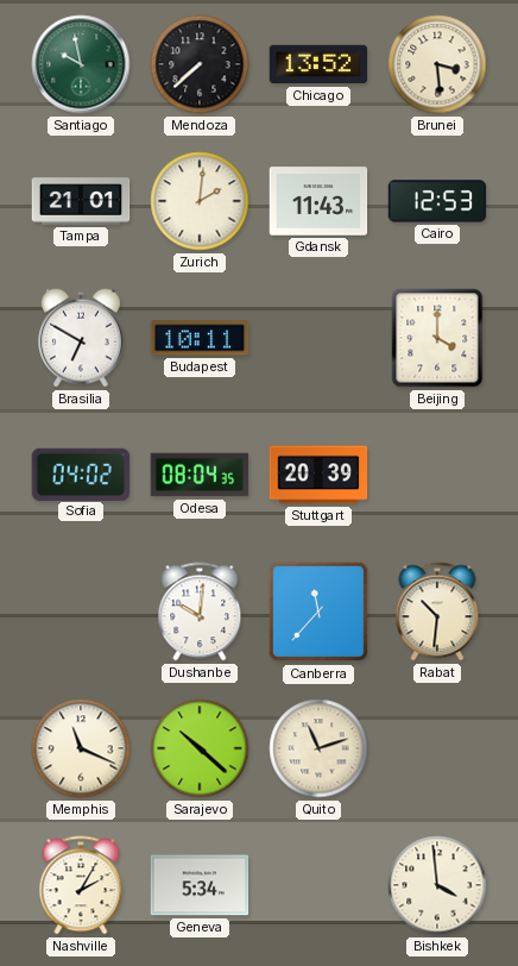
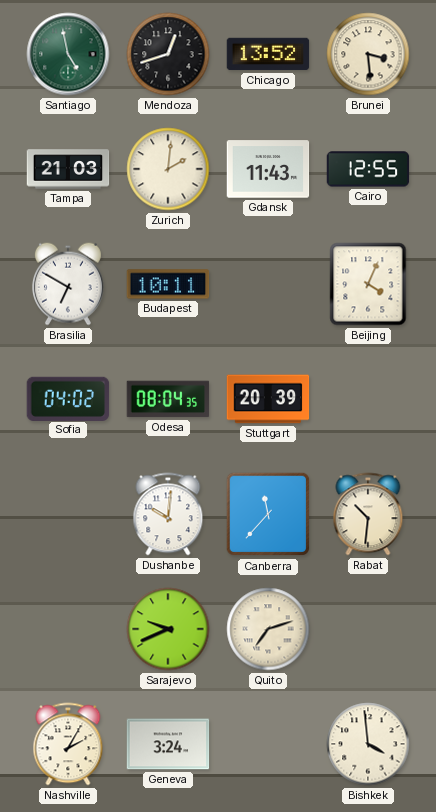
Santiago: 9:58 -> 4:58 (68, 54)
Mendoza: 7:38 -> 12:42 (168, 54)
Tampa: 21:01 -> 21:03 (68, 169)
Cairo: 12:53 -> 12:55 (368, 169)
Beijing: 4:00 -> 4:04 (368, 284)
Memphis: 11:19 -> none (81, 748)
Sarajevo: 10:22 -> 9:41 (168, 629)
Quito: 11:12 -> 7:12 (268, 629)
Geneva: 5:34 -> 3:24 (168, 744)
